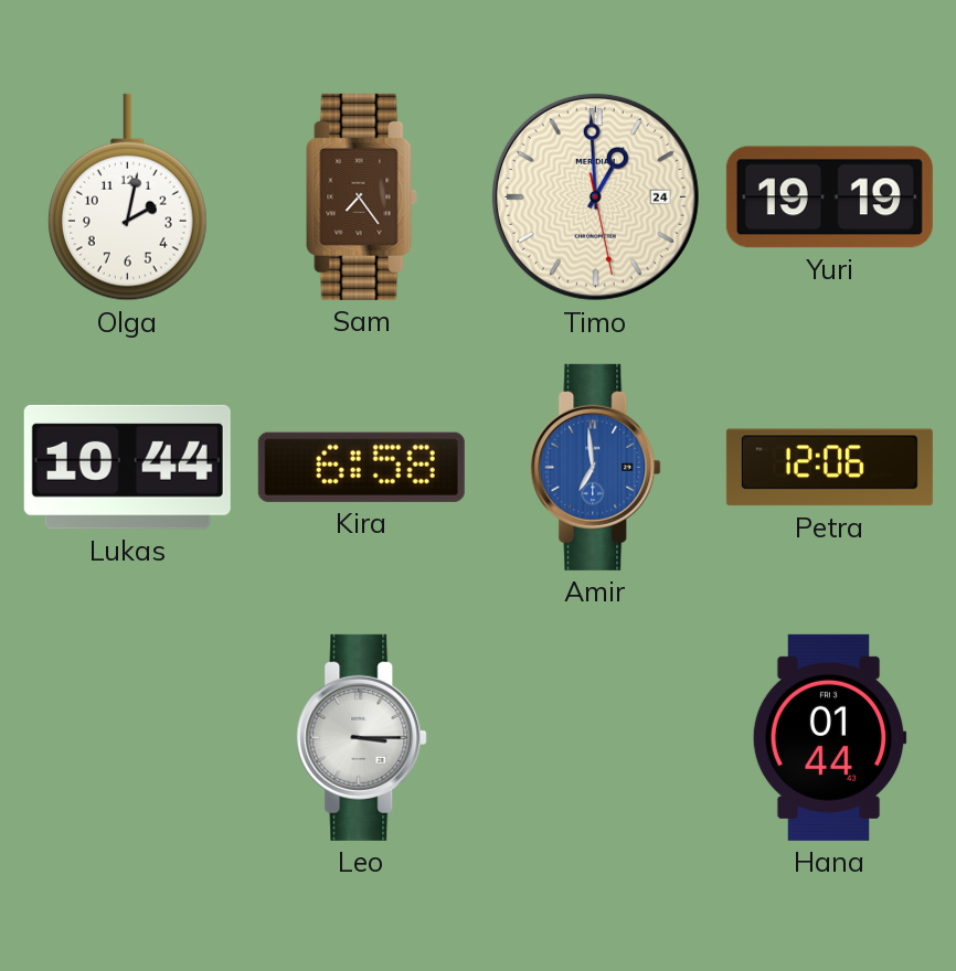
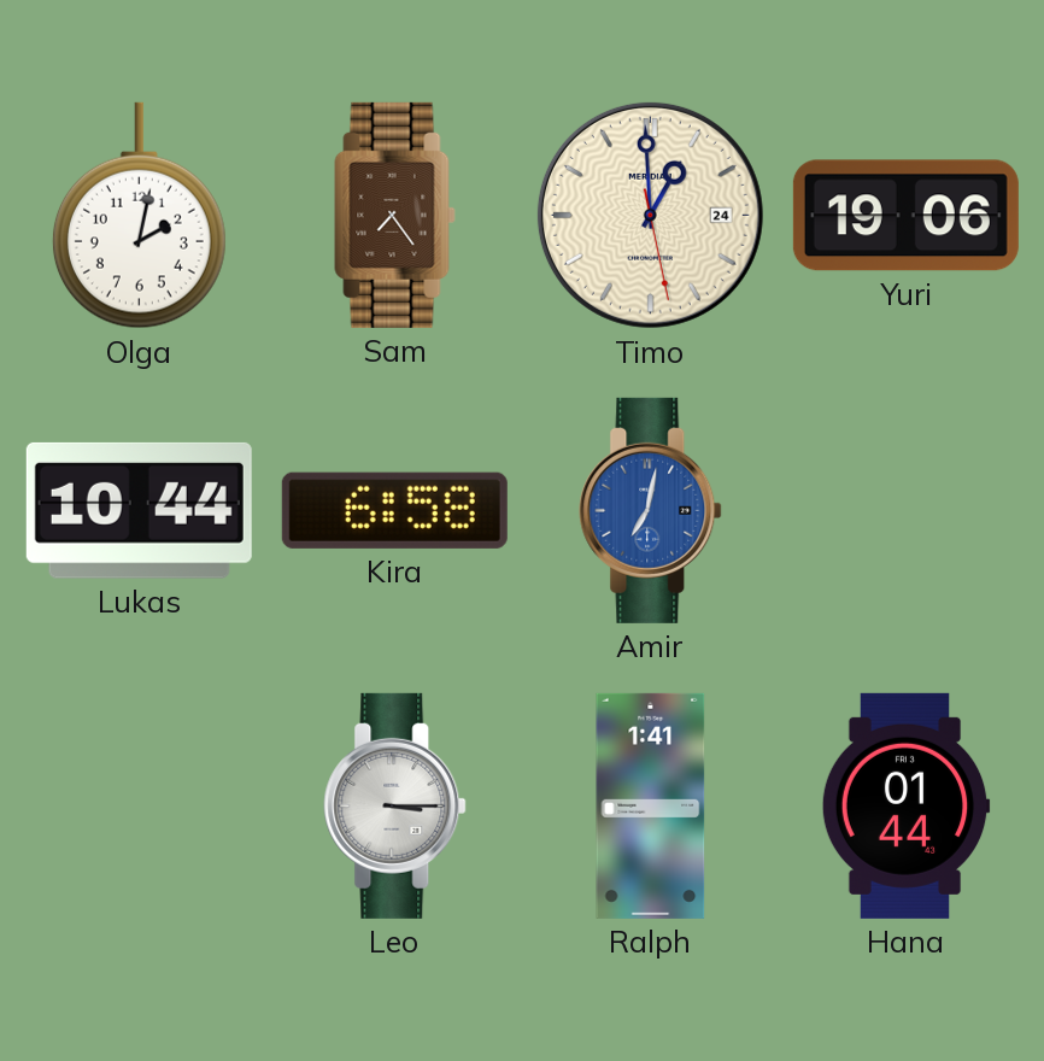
Yuri: 19:19 -> 19:06 (905, 216)
Amir: 6:59 -> 7:02 (651, 510)
Petra: 12:06 -> none (829, 468)
Ralph: none -> 1:41 (651, 805)
